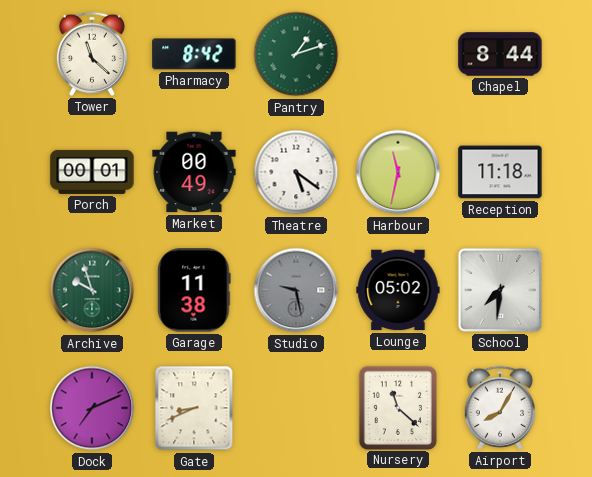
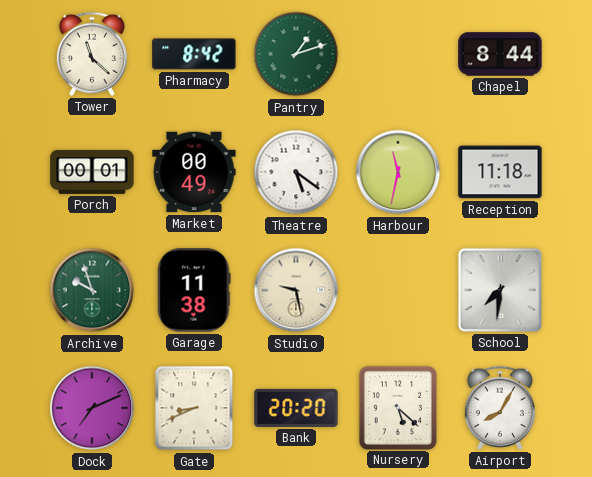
Studio dial: grey -> cream (296, 290)
Lounge: 05:02 -> none (398, 290)
Bank: none -> 20:20 (296, 408)
Nursery: 11:22 -> 5:22 (398, 407)
